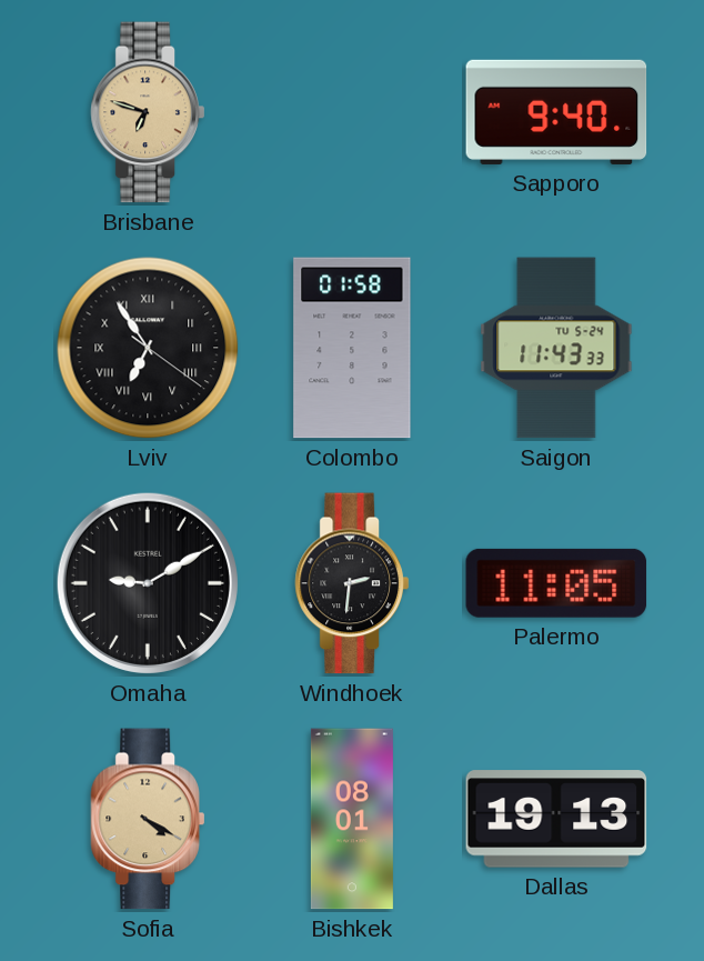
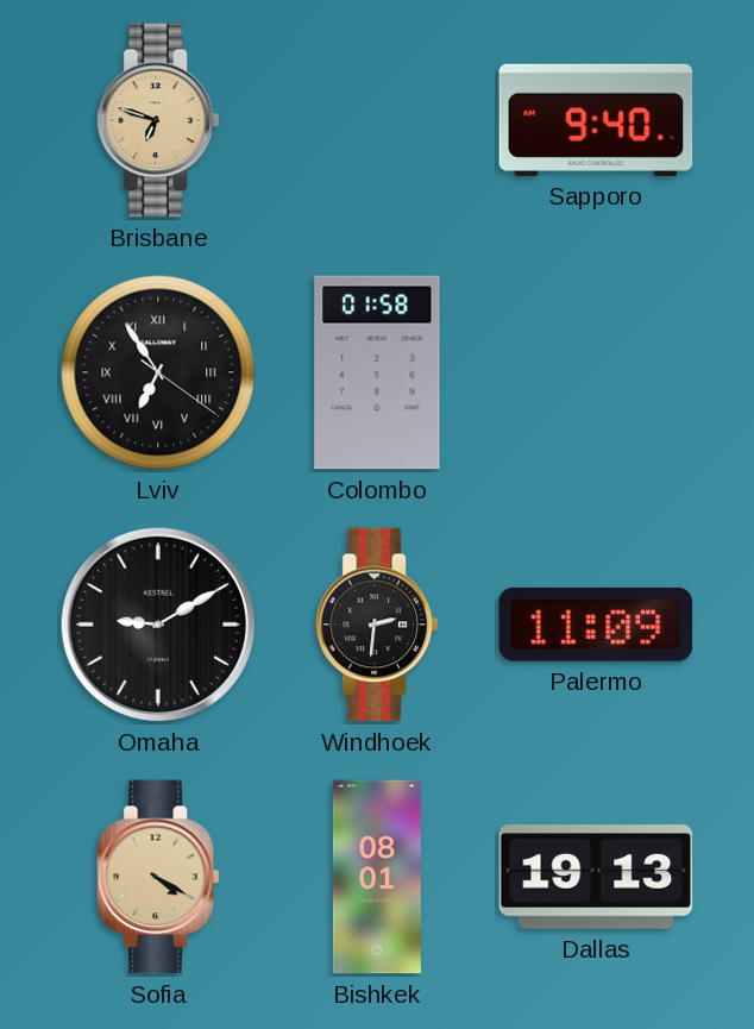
Saigon: 11:43 -> none (556, 348)
Palermo: 11:05 -> 11:09 (596, 625)
